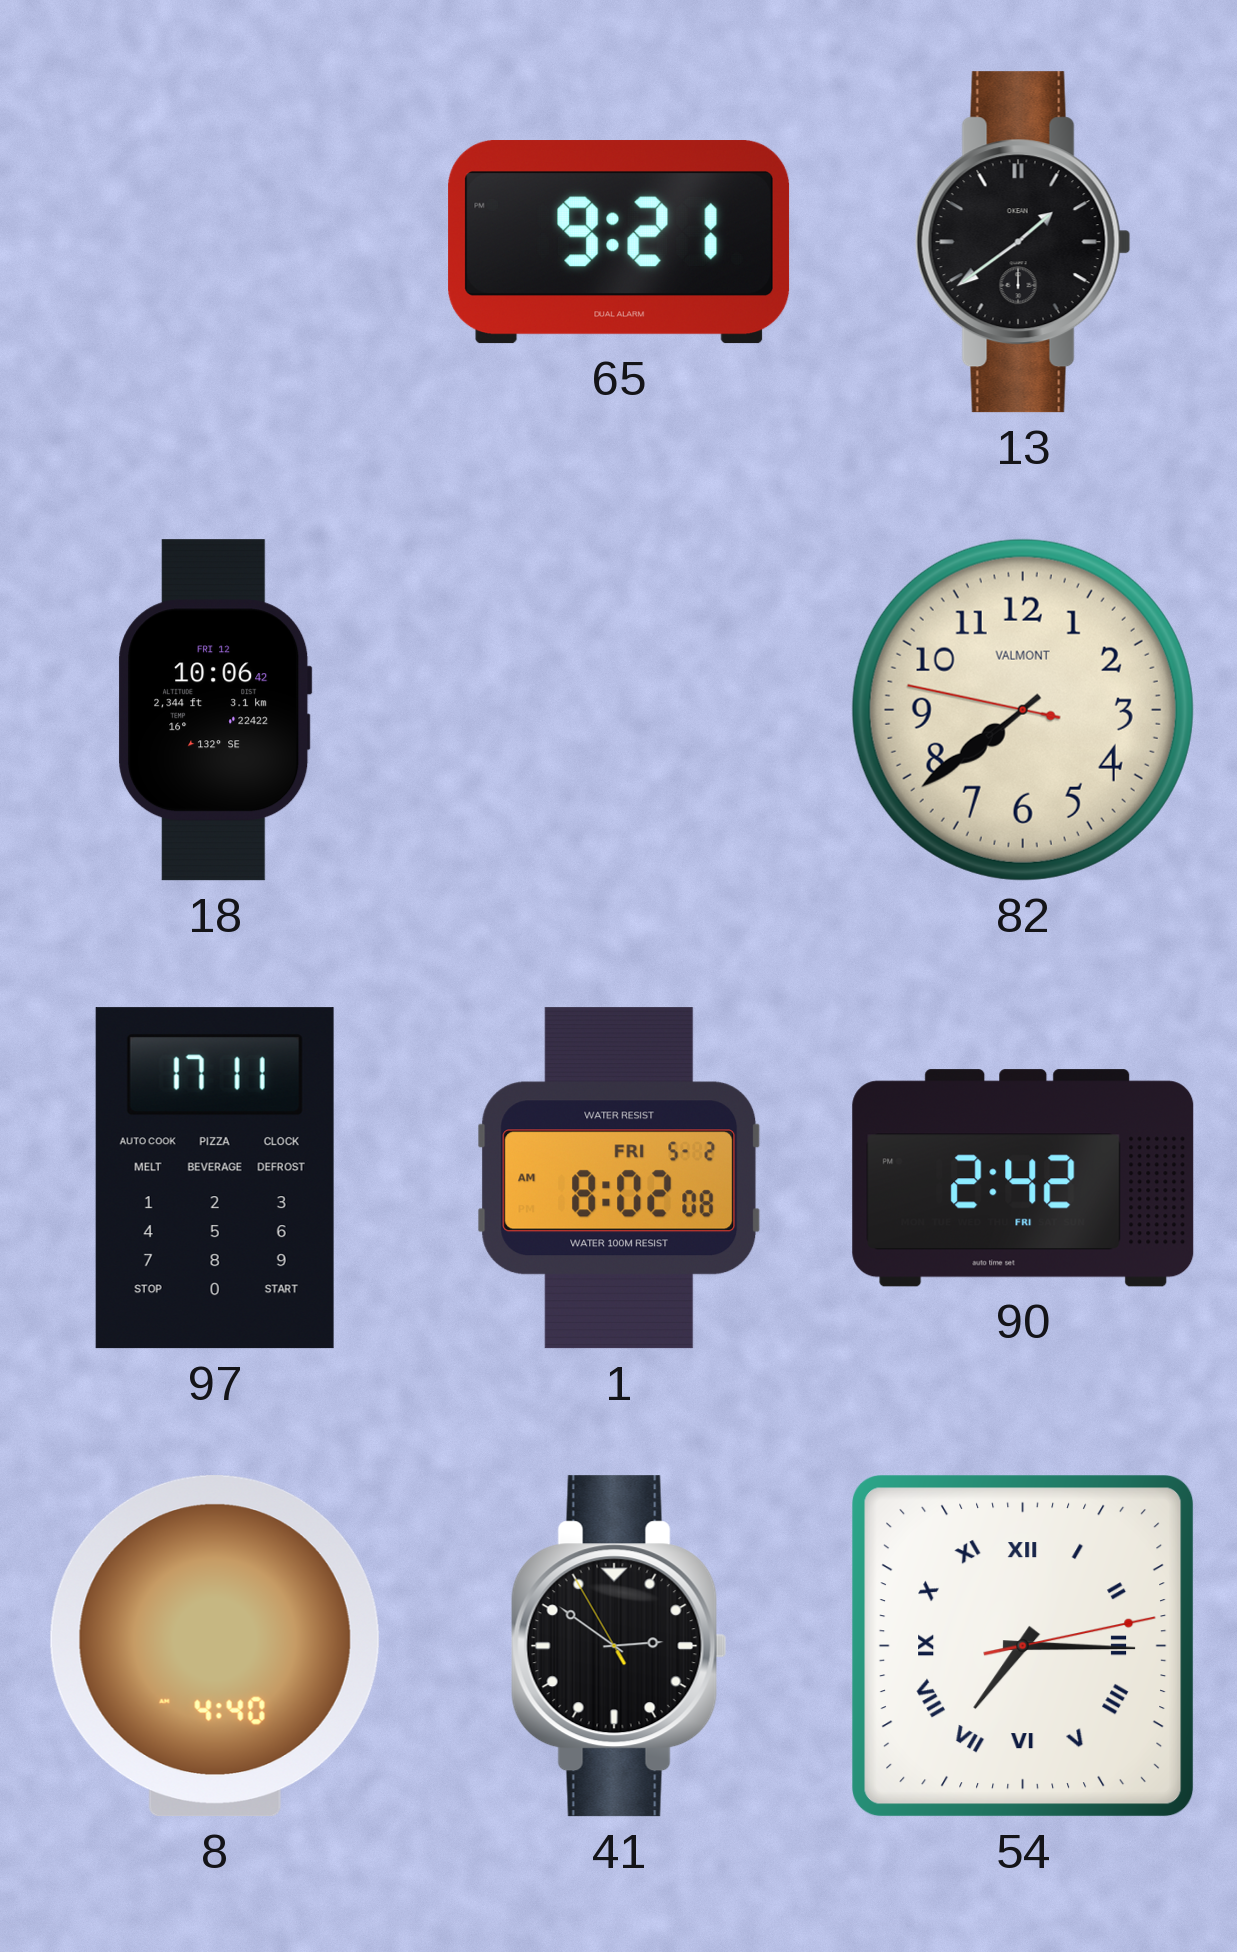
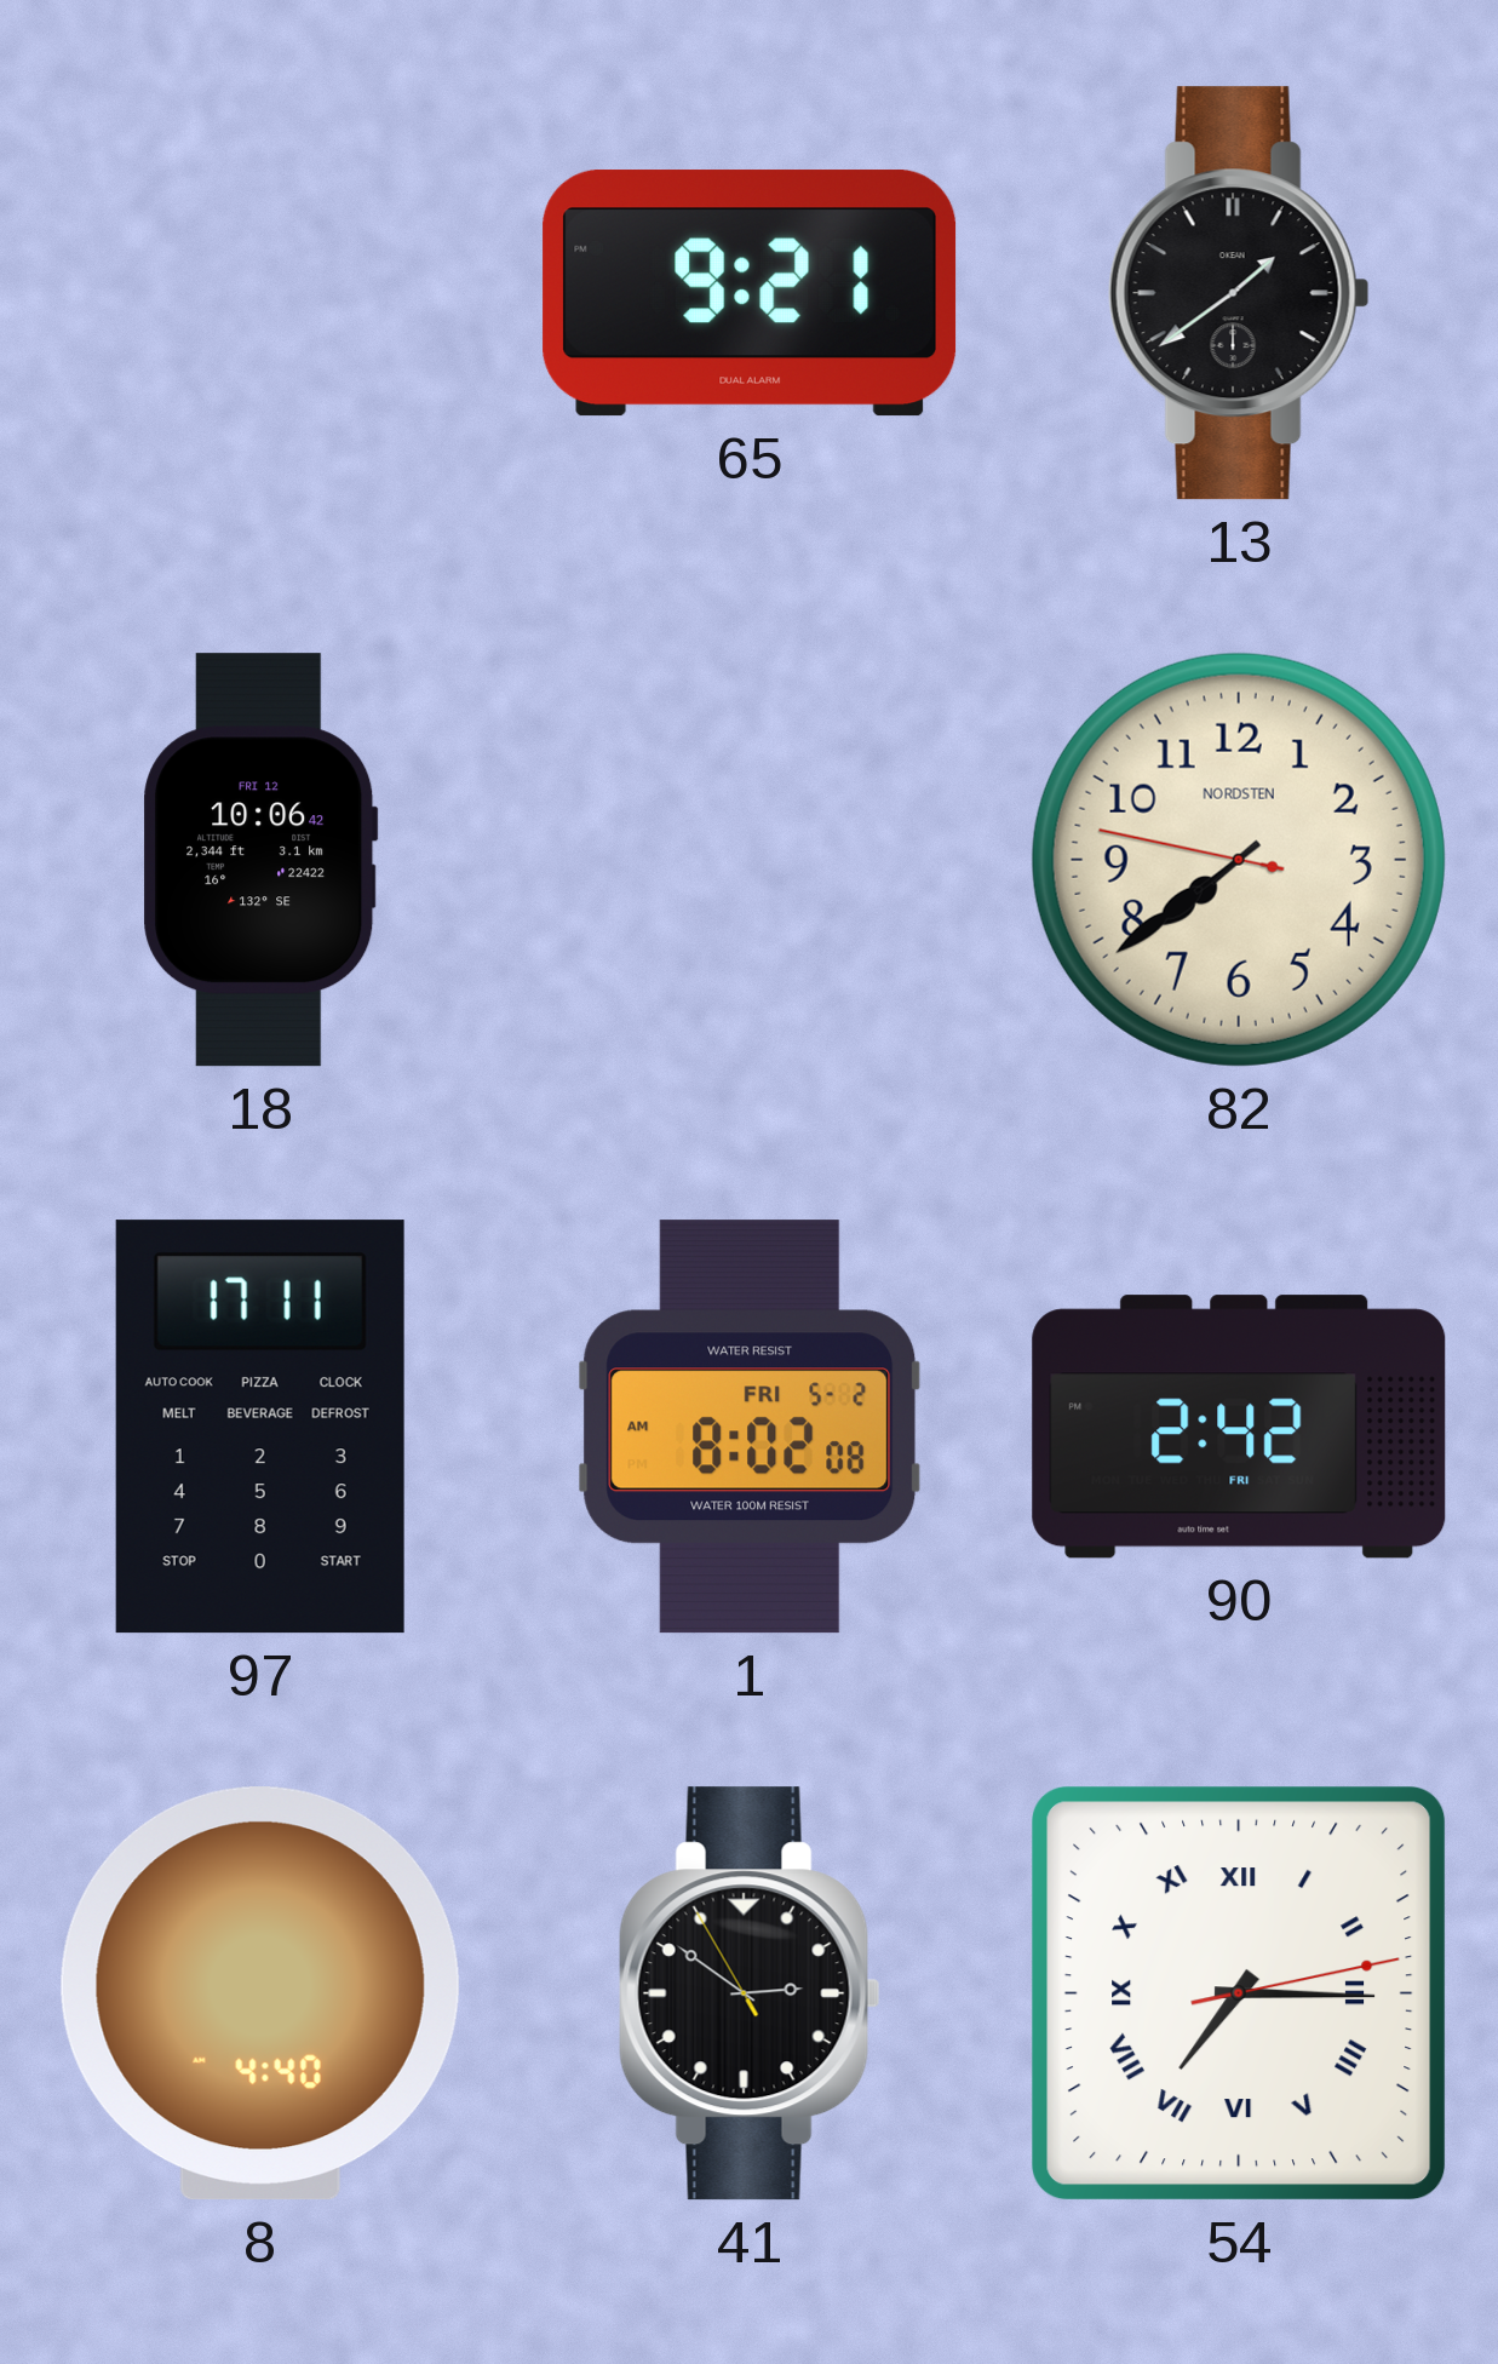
82 brand: VALMONT -> NORDSTEN (1239, 860)
